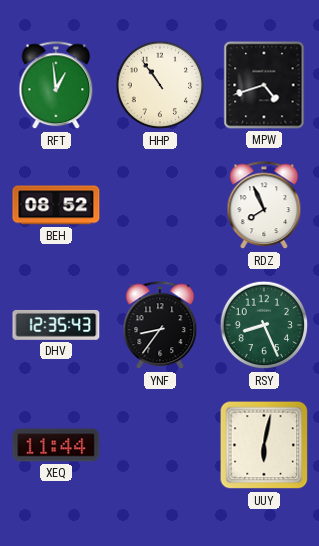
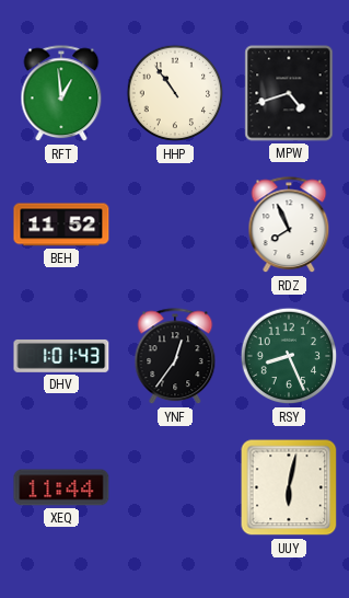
BEH: 08:52 -> 11:52 (61, 225)
DHV: 12:35 -> 1:01 (61, 356)
YNF: 8:36 -> 12:36 (175, 357)
